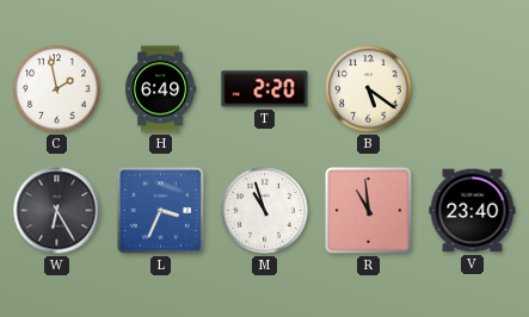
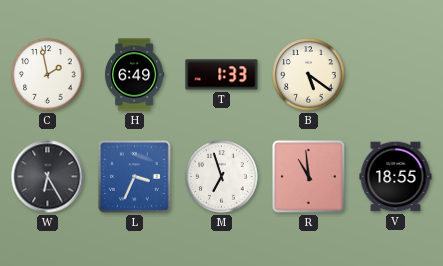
T: 2:20 -> 1:33 (222, 75)
M: 10:57 -> 6:57 (222, 177)
V: 23:40 -> 18:55 (396, 177)
